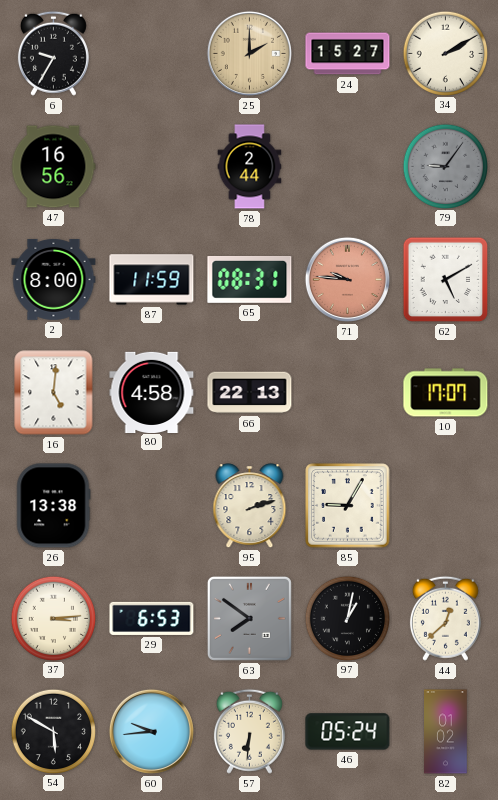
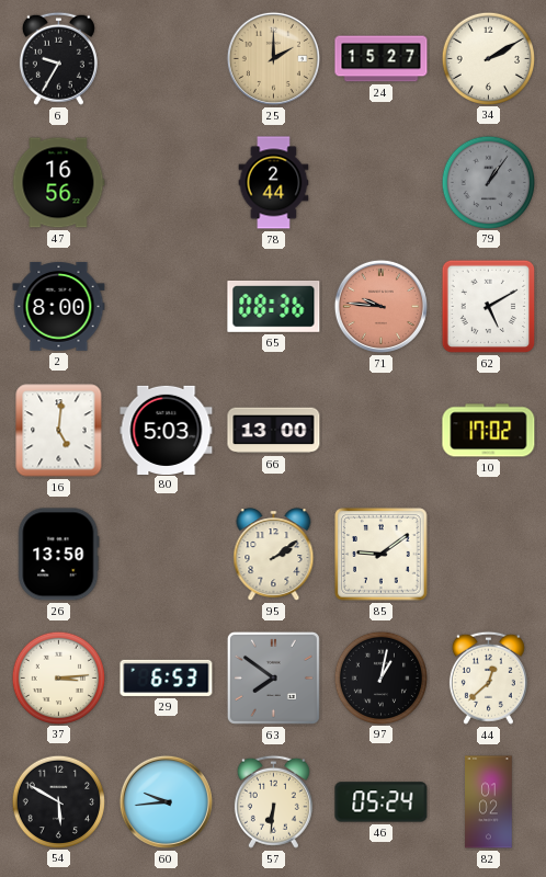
79: 9:06 -> 1:06 (488, 182)
87: 11:59 -> none (152, 280)
65: 08:31 -> 08:36 (274, 306)
80: 4:58 -> 5:03 (167, 430)
66: 22:13 -> 13:00 (274, 431)
10: 17:07 -> 17:02 (489, 431)
26: 13:38 -> 13:50 (58, 555)
95: 2:12 -> 2:09 (274, 555)
85: 9:05 -> 9:09 (382, 555)
